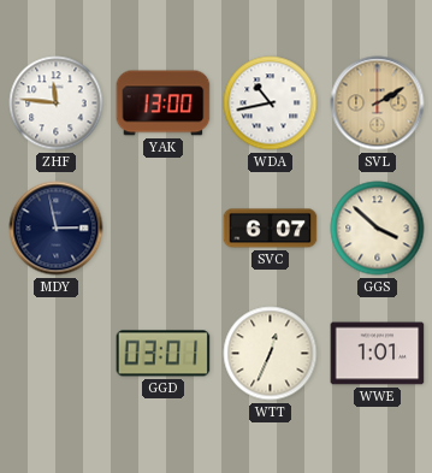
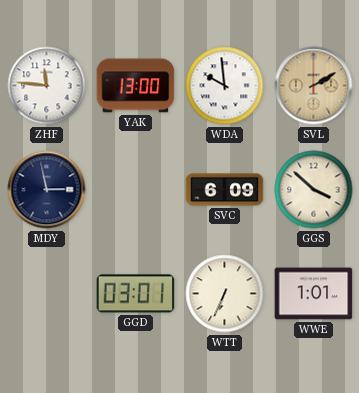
WDA: 10:43 -> 9:59 (225, 86)
SVC: 6:07 -> 6:09 (225, 190)
WTT: 12:34 -> 6:34 (225, 294)
